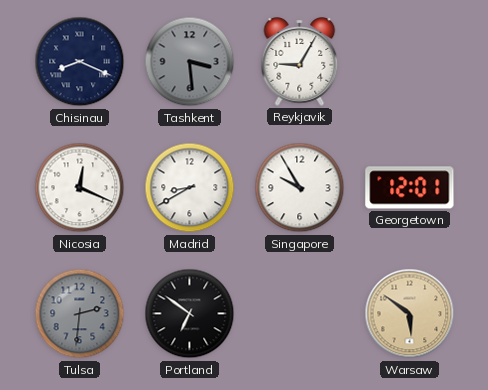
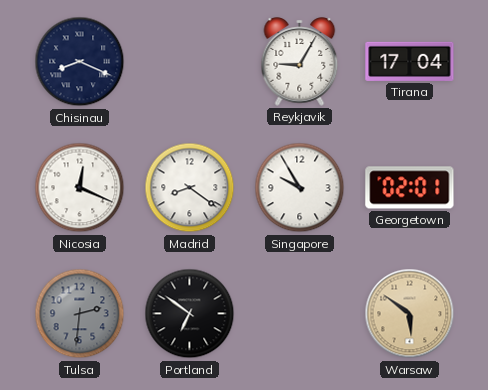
Tashkent: 3:29 -> none (190, 62)
Tirana: none -> 17:04 (410, 61)
Madrid: 8:40 -> 8:21 (190, 188)
Georgetown: 12:01 -> 02:01 (410, 188)
